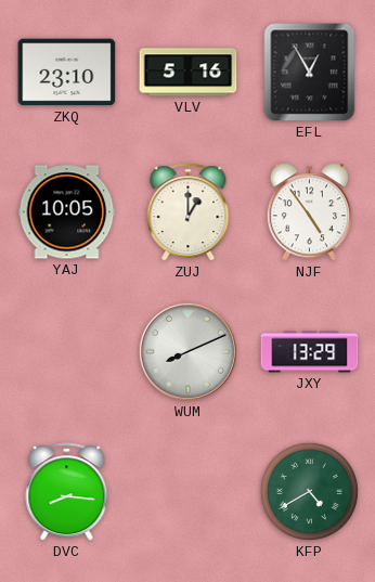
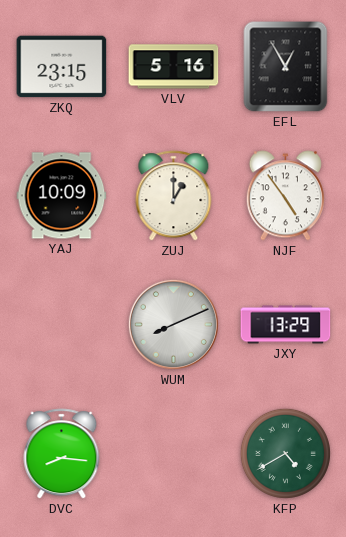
ZKQ: 23:10 -> 23:15 (62, 67)
YAJ: 10:05 -> 10:09 (62, 196)
